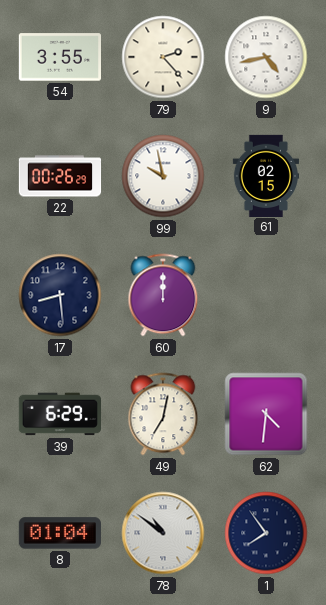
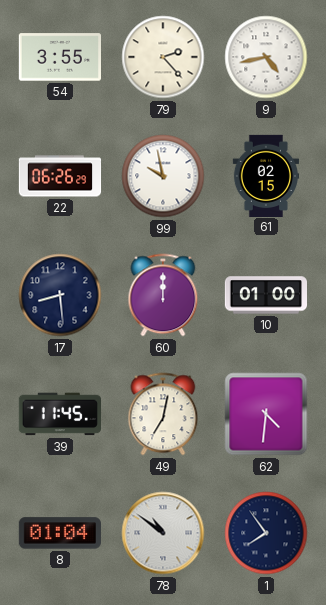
22: 00:26 -> 06:26 (60, 176)
10: none -> 01:00 (266, 295)
39: 6:29 -> 11:45 (59, 414)
